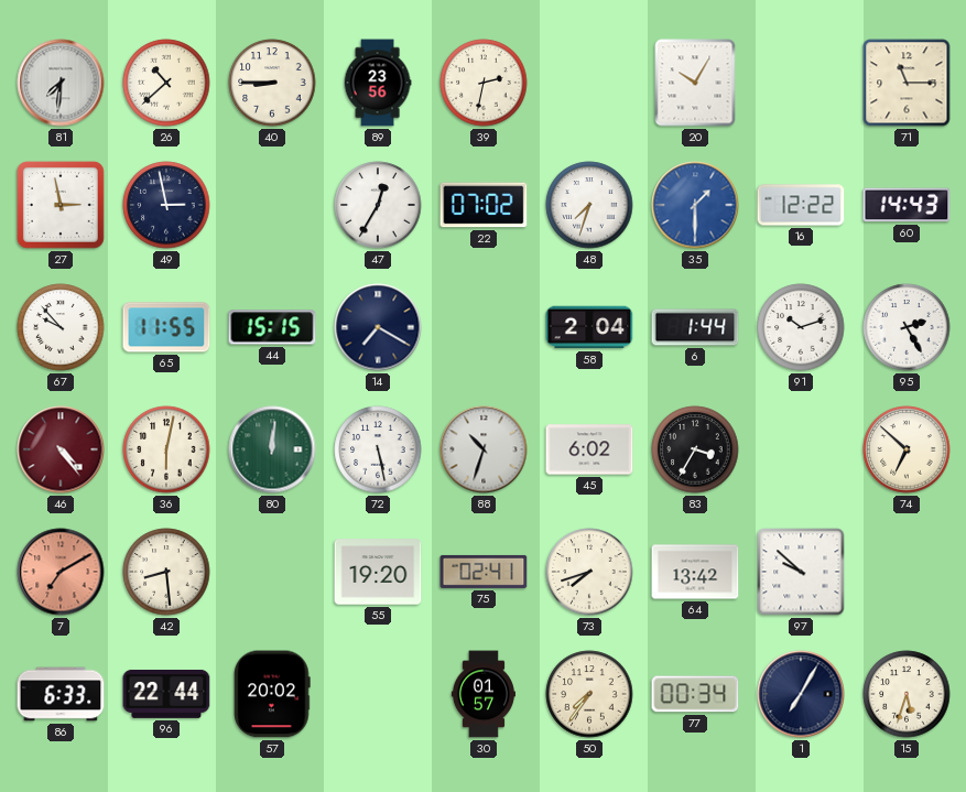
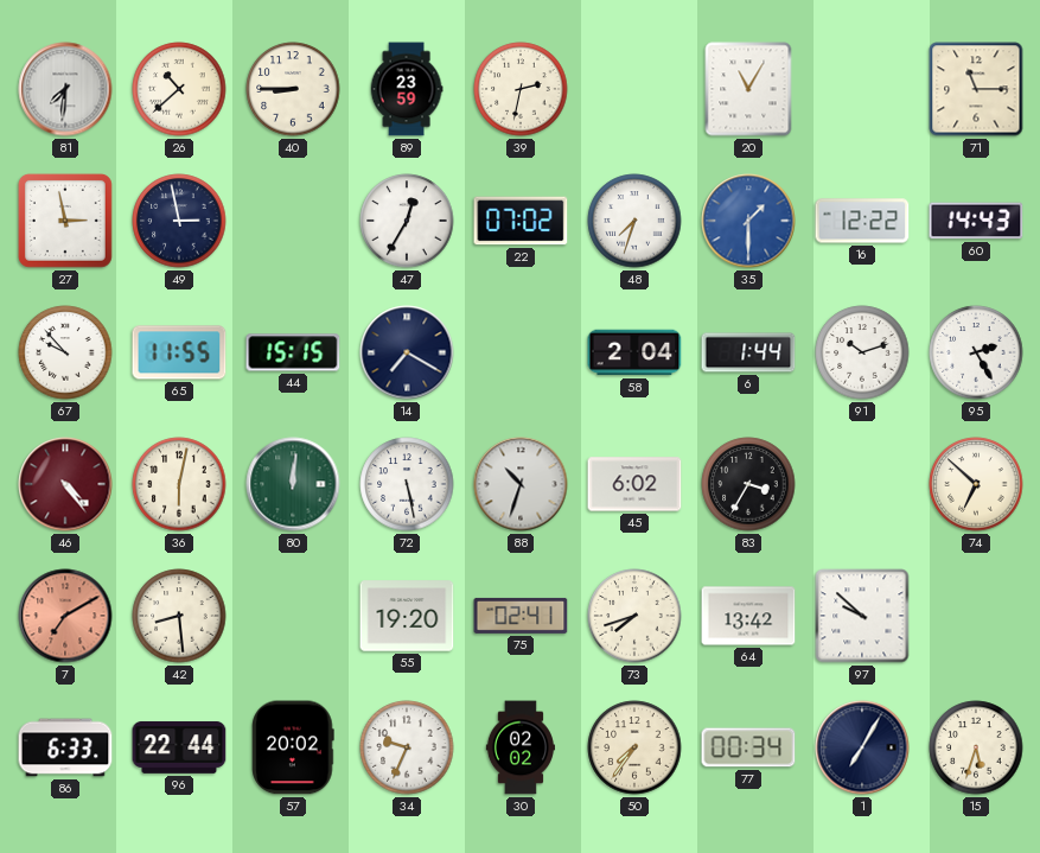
89: 23:56 -> 23:59 (407, 89)
20: 10:05 -> 11:05 (748, 89)
34: none -> 9:34 (407, 747)
30: 01:57 -> 02:02 (521, 747)
